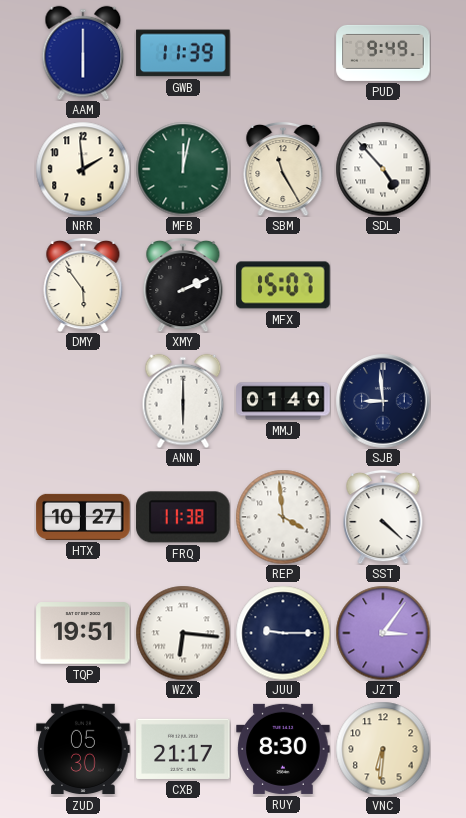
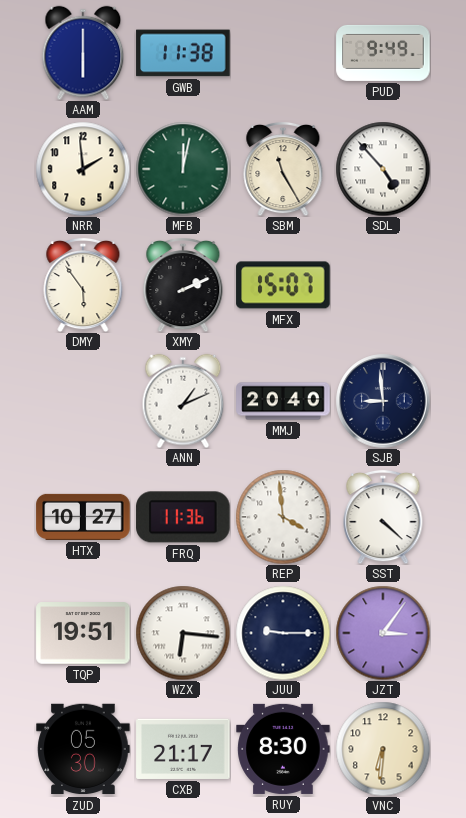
GWB: 11:39 -> 11:38 (183, 53)
ANN: 6:00 -> 1:11 (183, 401)
MMJ: 01:40 -> 20:40 (283, 401)
FRQ: 11:38 -> 11:36 (183, 517)
